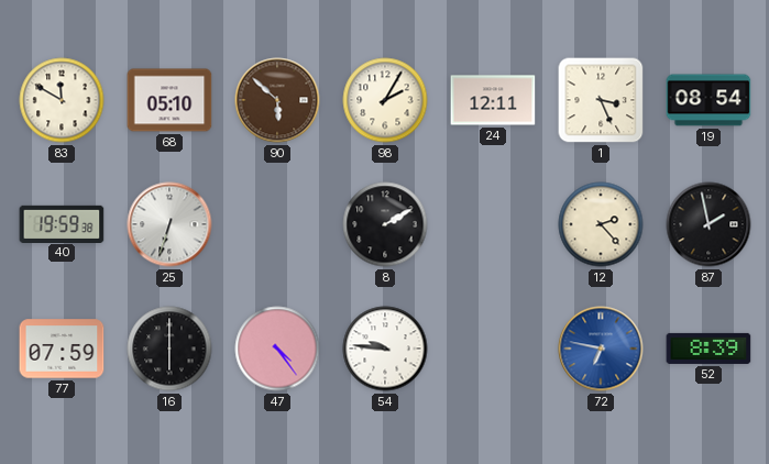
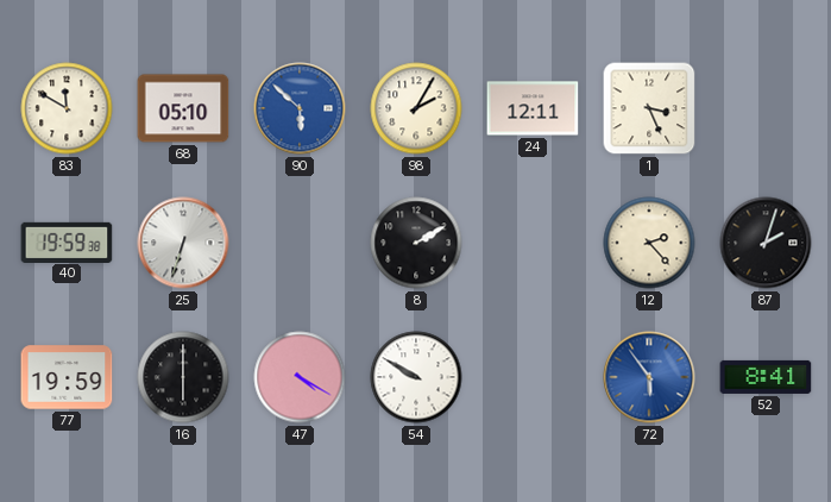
90 dial: brown -> blue (300, 108)
19: 08:54 -> none (708, 100)
87: 1:58 -> 2:03 (766, 243)
77: 07:59 -> 19:59 (67, 377)
47: 4:24 -> 4:20 (300, 377)
54: 9:46 -> 9:50 (416, 377)
72: 6:47 -> 5:54 (649, 377)
52: 8:39 -> 8:41 (766, 377)
